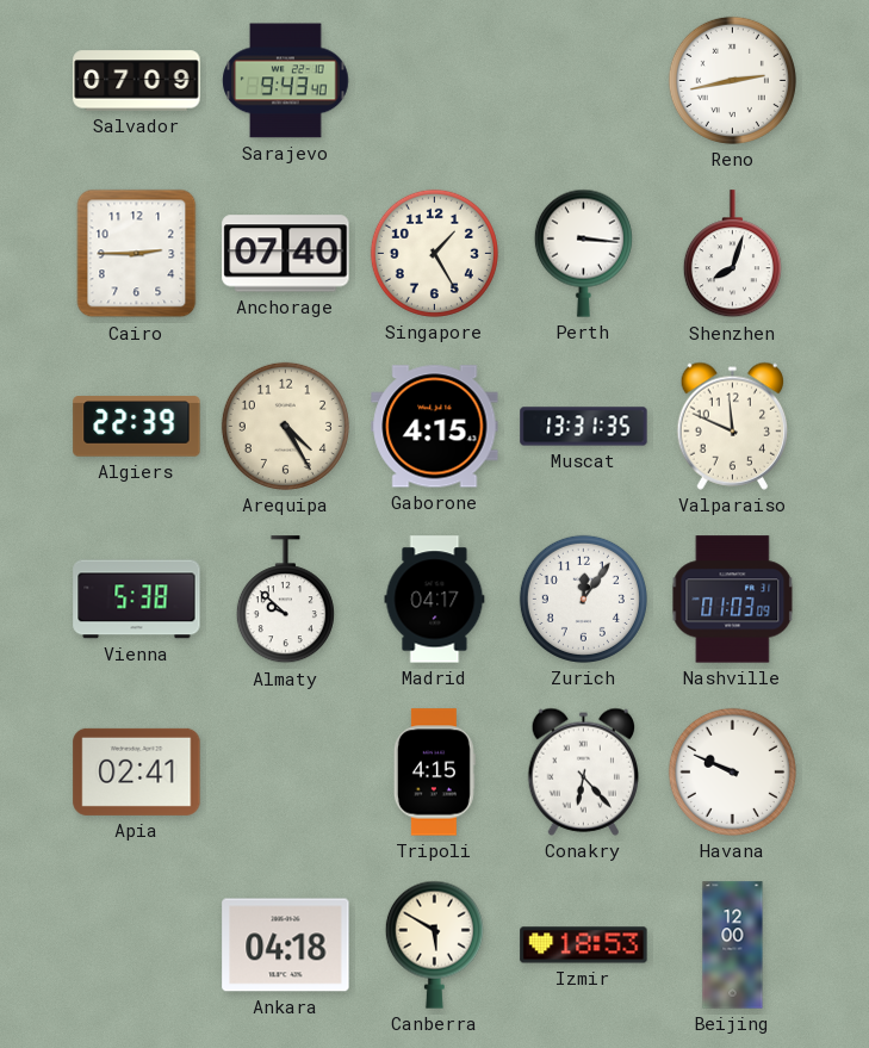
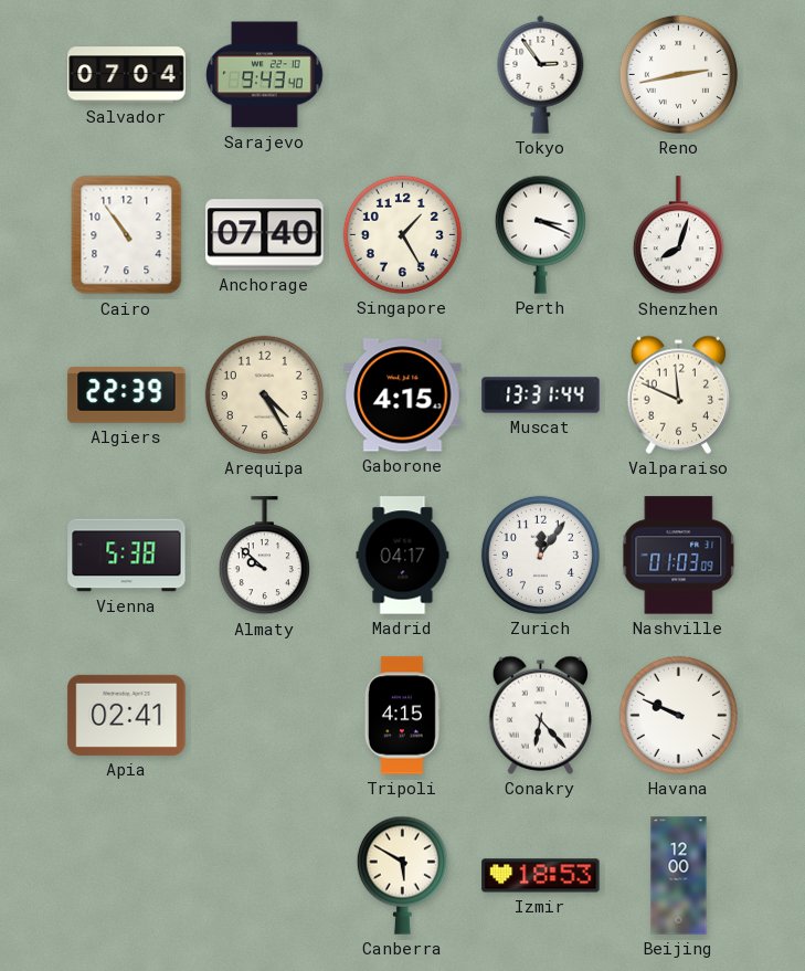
Salvador: 07:09 -> 07:04 (127, 75)
Tokyo: none -> 2:54 (541, 74)
Cairo: 2:45 -> 10:54 (127, 235)
Perth: 3:16 -> 3:19 (540, 234)
Muscat: 13:31:35 -> 13:31:44 (541, 395)
Ankara: 04:18 -> none (286, 945)
